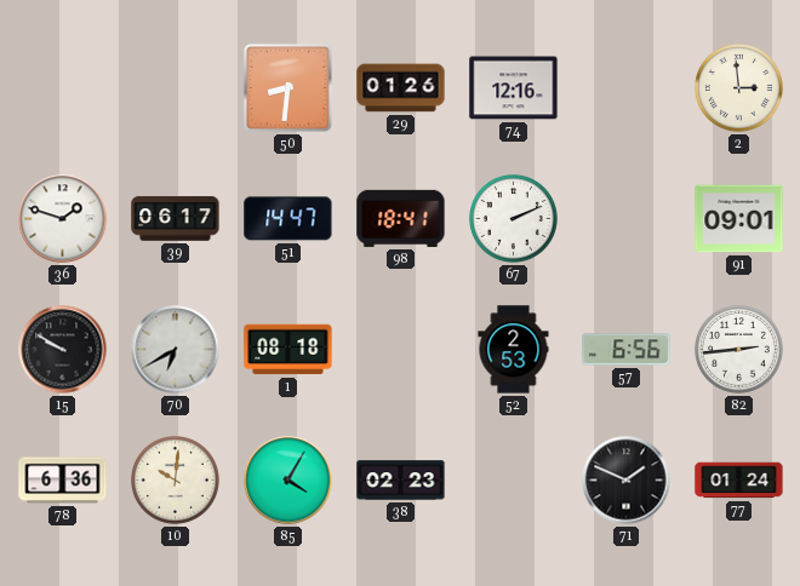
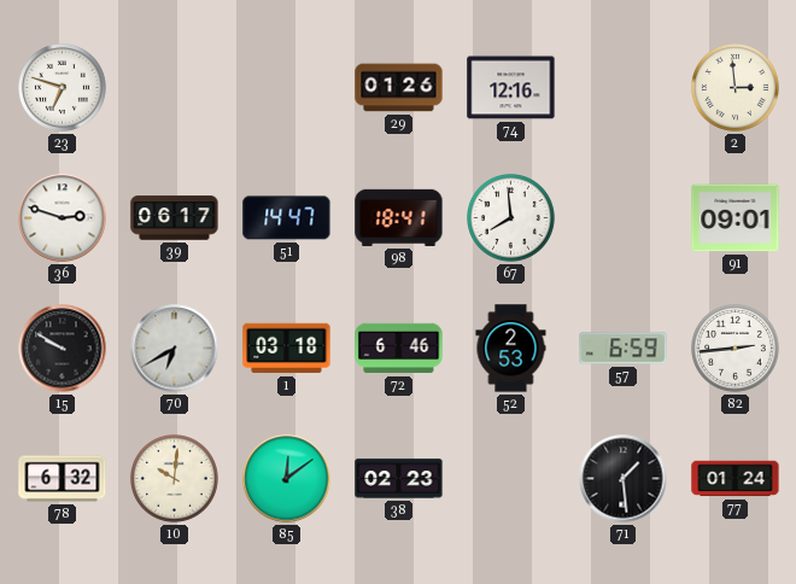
23: none -> 6:48 (63, 88)
50: 8:31 -> none (287, 87)
36: 1:48 -> 2:48 (63, 218)
67: 2:11 -> 7:59 (511, 218)
1: 08:18 -> 03:18 (287, 349)
72: none -> 6:46 (399, 349)
57: 6:56 -> 6:59 (624, 349)
78: 6:36 -> 6:32 (63, 479)
85: 4:05 -> 12:09 (287, 479)
71: 1:49 -> 1:29 (624, 479)
